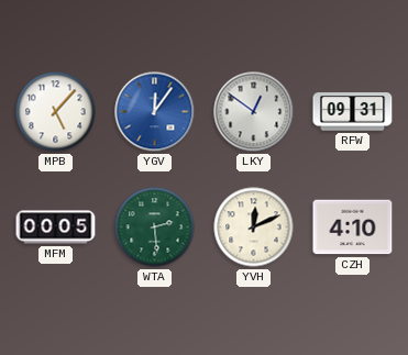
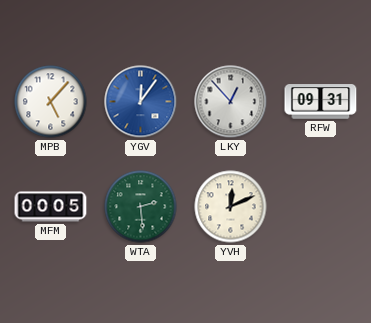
LKY: 12:51 -> 12:53 (231, 102)
CZH: 4:10 -> none (353, 228)
